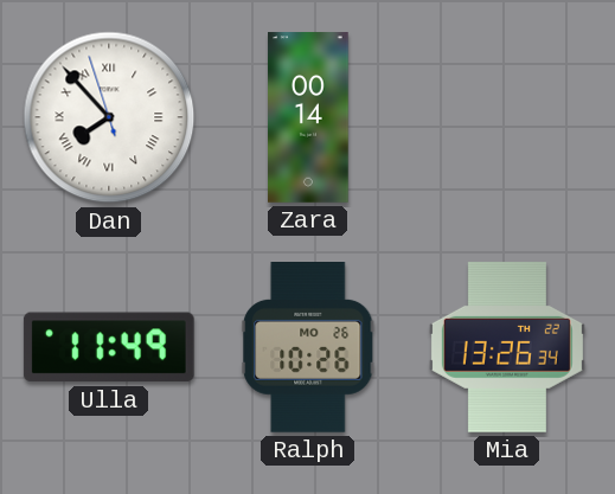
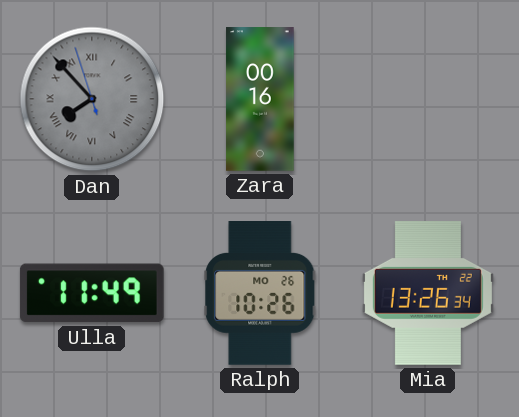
Dan dial: white -> grey (92, 99)
Zara: 00:14 -> 00:16 (260, 99)
